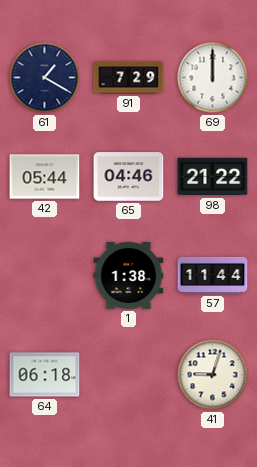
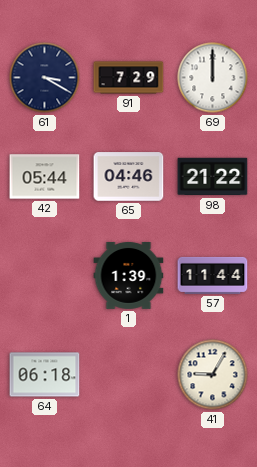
61: 1:20 -> 3:20 (45, 78)
1: 1:38 -> 1:39 (129, 275)
41: 9:03 -> 9:05 (213, 375)
